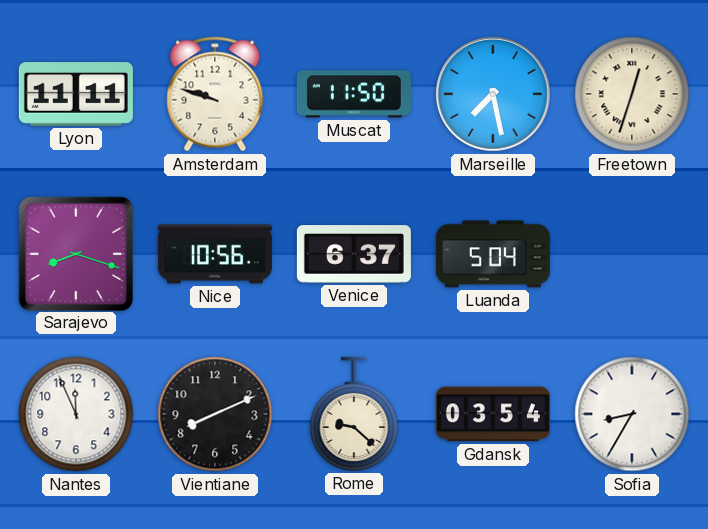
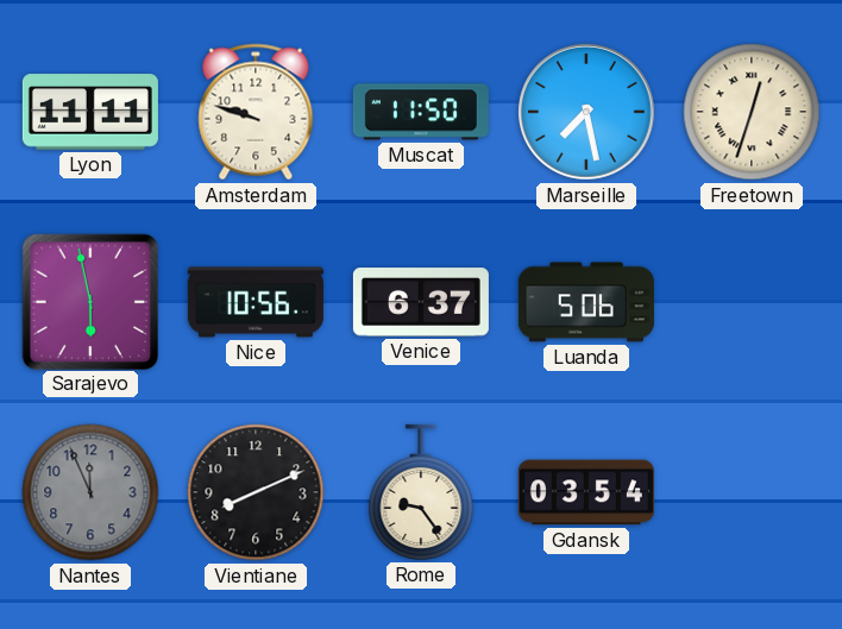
Sarajevo: 8:18 -> 5:58 (89, 301)
Luanda: 5:04 -> 5:06 (586, 302)
Nantes dial: white -> grey (90, 492)
Rome: 9:22 -> 9:24 (421, 492)
Sofia: 8:35 -> none (632, 414)
